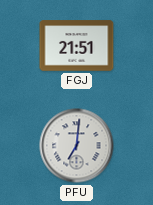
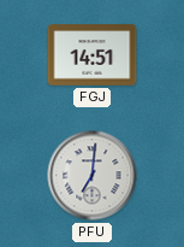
FGJ: 21:51 -> 14:51 (93, 55)
